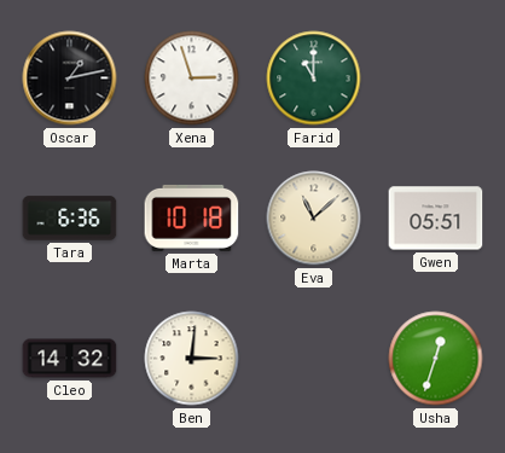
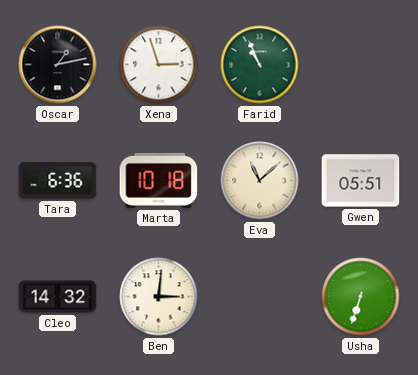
Farid: 11:00 -> 10:56 (260, 65)
Usha: 12:33 -> 6:33 (361, 297)
